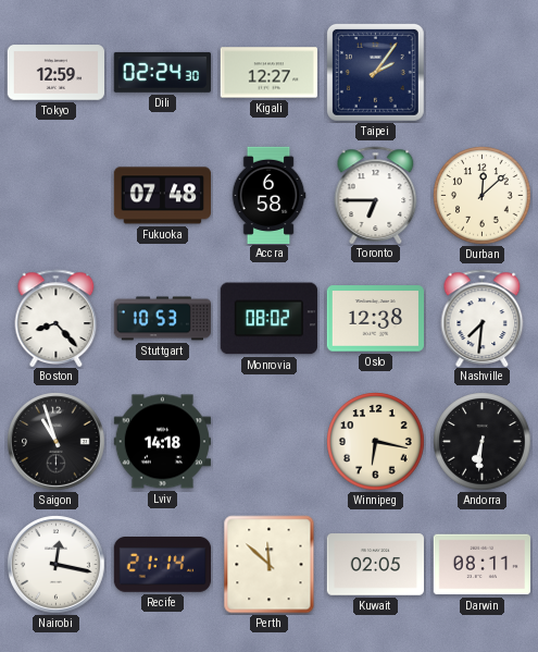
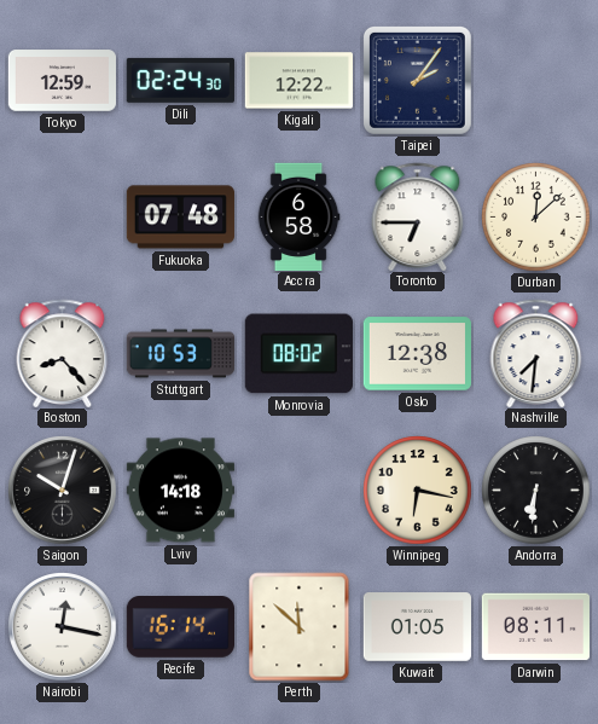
Kigali: 12:27 -> 12:22 (298, 81)
Saigon: 10:57 -> 10:03 (63, 491)
Recife: 21:14 -> 16:14 (180, 627)
Kuwait: 02:05 -> 01:05 (417, 627)
